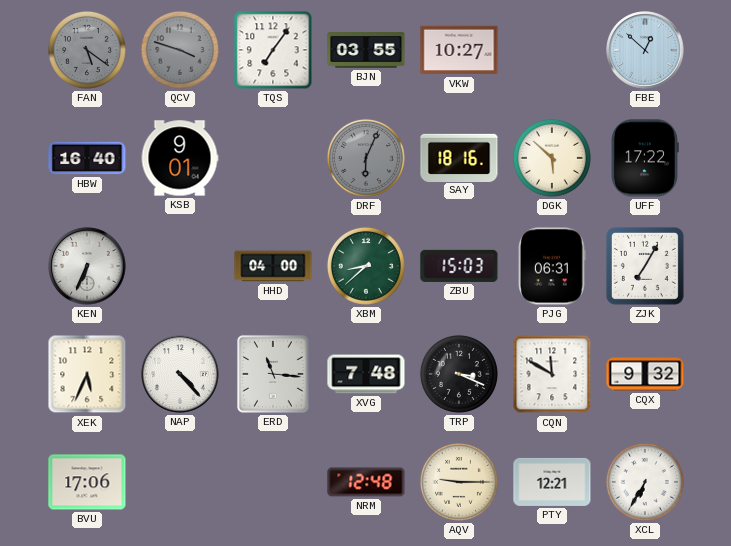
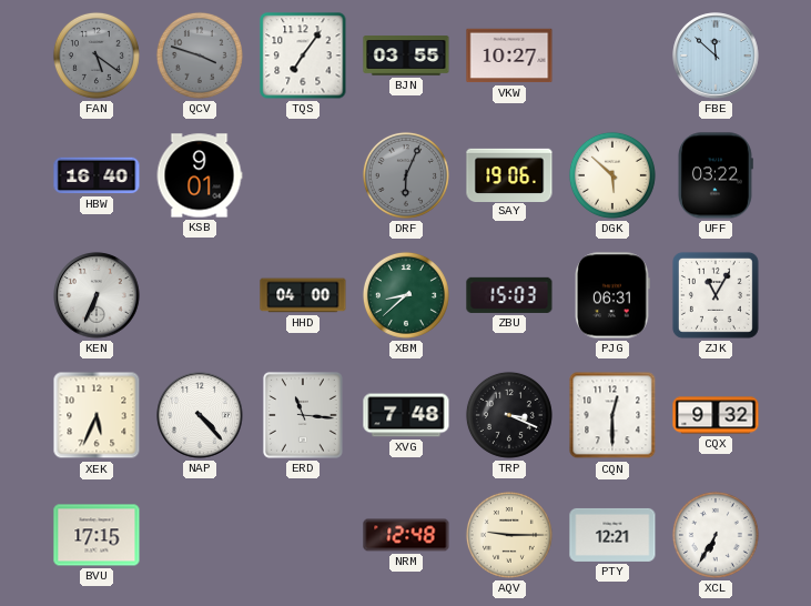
FBE: 12:52 -> 11:52 (716, 55)
SAY: 18:16 -> 19:06 (509, 174)
UFF: 17:22 -> 03:22 (714, 175)
ZJK: 7:05 -> 11:05 (716, 295)
CQN: 11:50 -> 12:30 (612, 415)
BVU: 17:06 -> 17:15 (97, 535)
